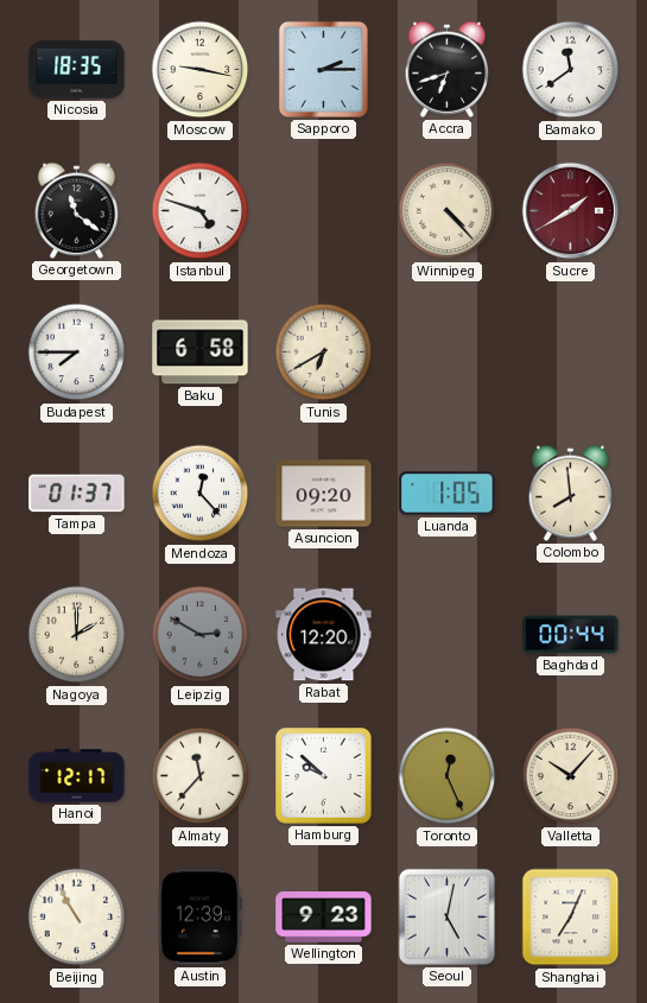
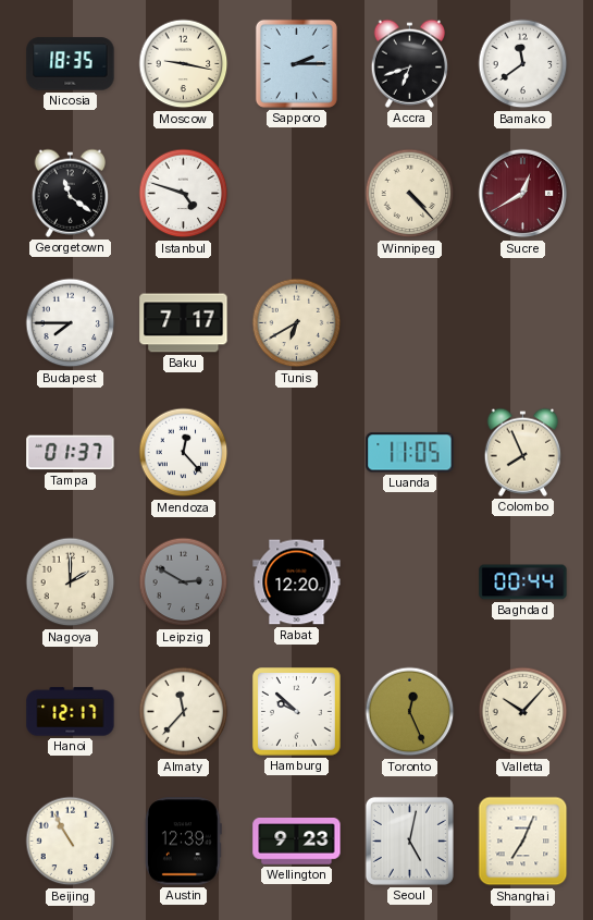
Sucre: 1:40 -> 12:40 (523, 194)
Baku: 6:58 -> 7:17 (184, 323)
Asuncion: 09:20 -> none (324, 494)
Luanda: 1:05 -> 11:05 (410, 453)
Colombo: 7:59 -> 7:56 (523, 452)
